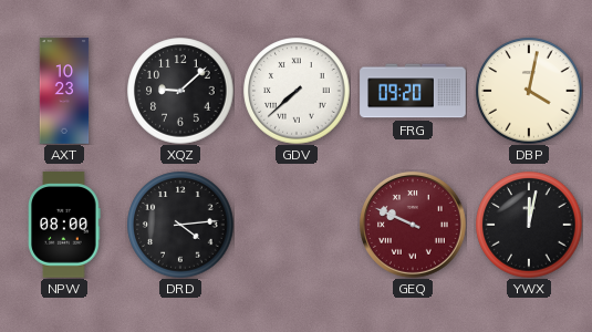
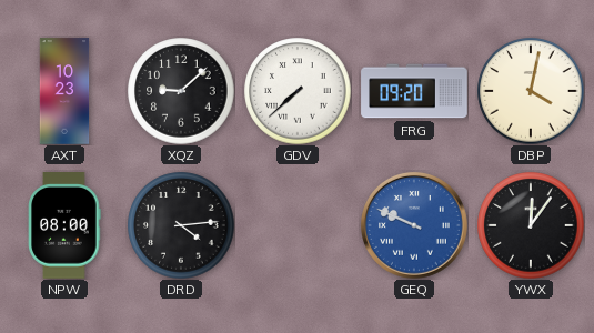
GEQ dial: burgundy -> blue (415, 226)
YWX: 12:02 -> 12:06 (531, 225)
